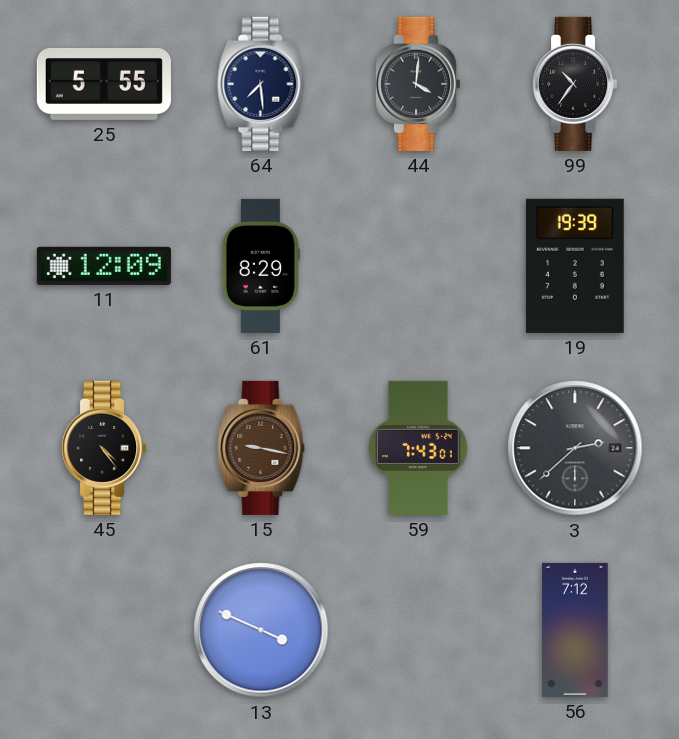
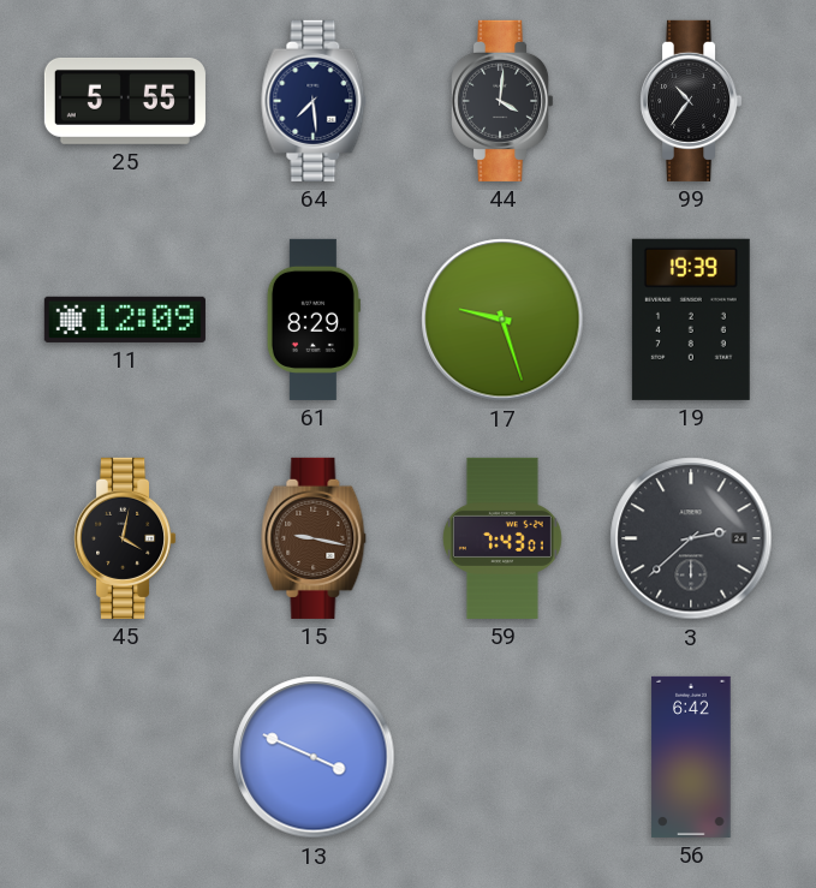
17: none -> 9:27 (502, 320)
45: 4:24 -> 4:02 (126, 538)
56: 7:12 -> 6:42 (691, 757)
